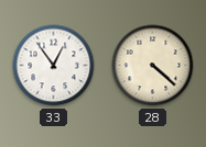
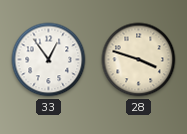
28: 4:22 -> 3:48 (139, 60)
